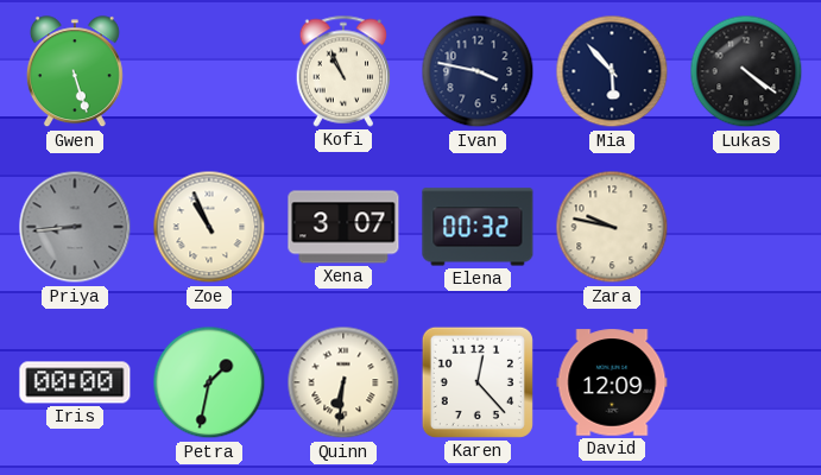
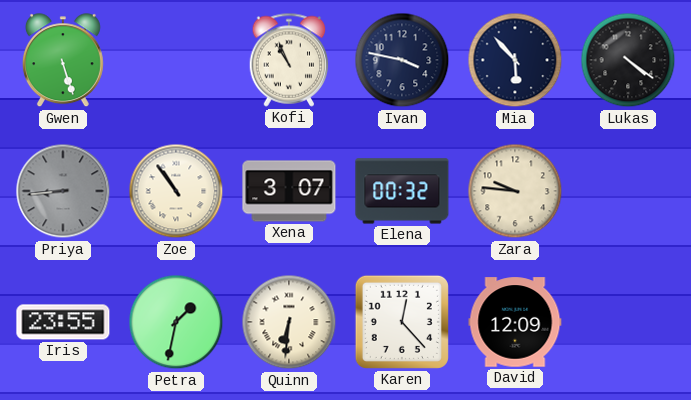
Zoe: 10:56 -> 10:54 (176, 191)
Zara: 9:47 -> 9:46 (515, 191)
Iris: 00:00 -> 23:55 (63, 322)
